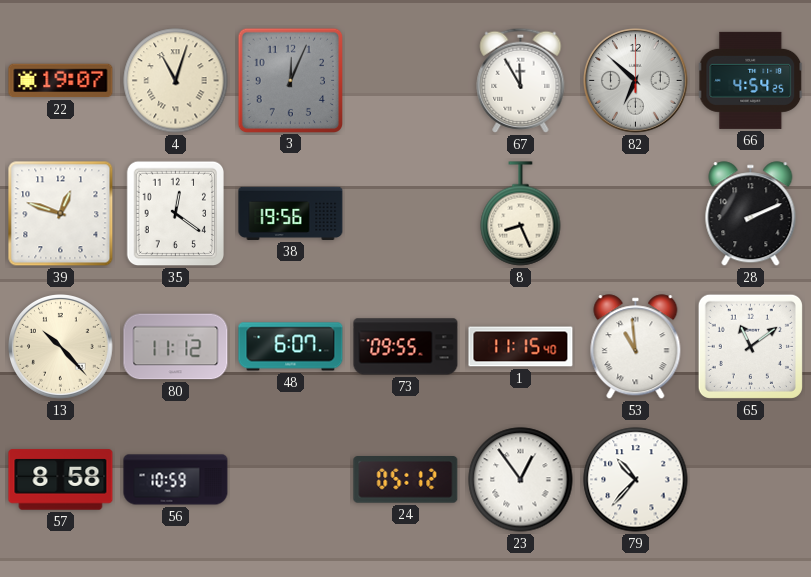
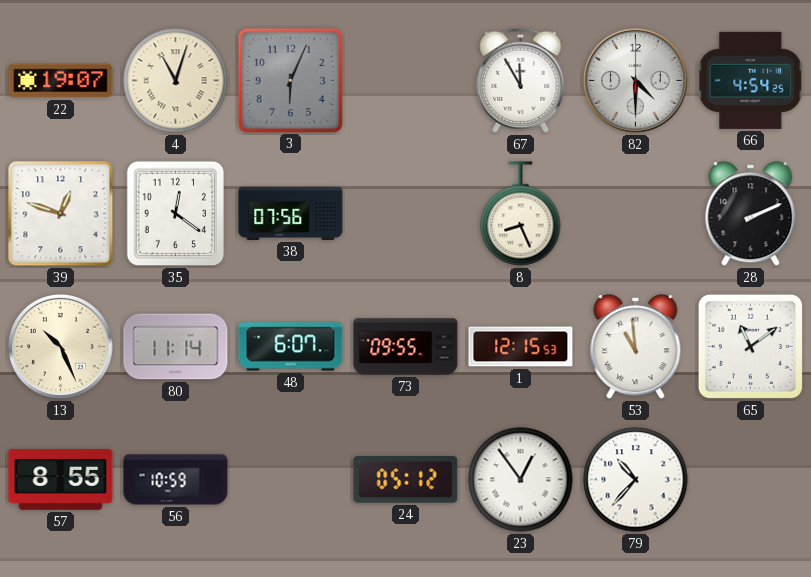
3: 12:04 -> 6:04 (290, 80)
82: 6:52 -> 4:30 (636, 81)
38: 19:56 -> 07:56 (291, 213)
13: 10:23 -> 10:26 (61, 347)
80: 11:12 -> 11:14 (176, 347)
1: 11:15 -> 12:15 (521, 347)
57: 8:58 -> 8:55 (61, 480)
